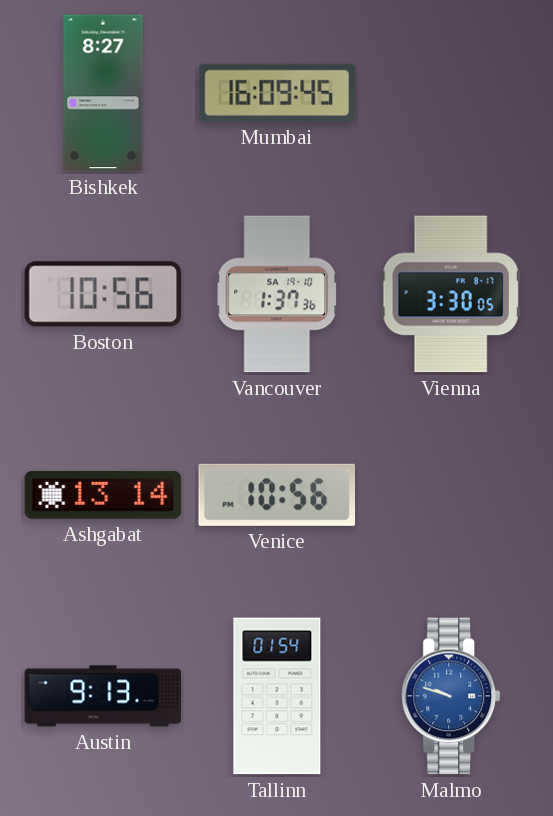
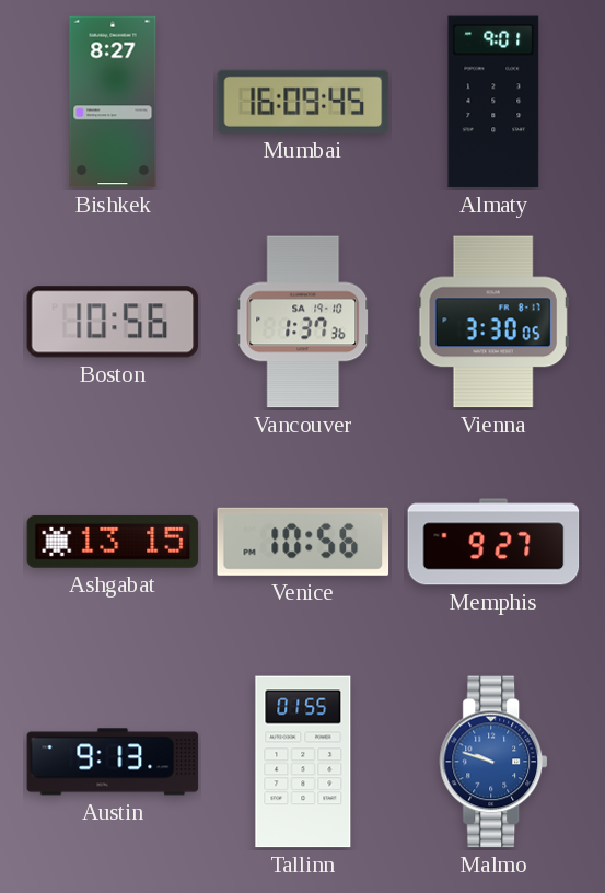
Almaty: none -> 9:01 (493, 102)
Ashgabat: 13:14 -> 13:15 (113, 542)
Memphis: none -> 9:27 (493, 542)
Tallinn: 01:54 -> 01:55 (303, 762)
